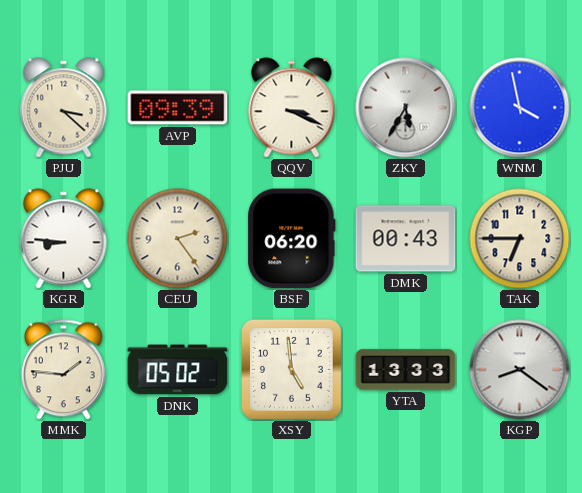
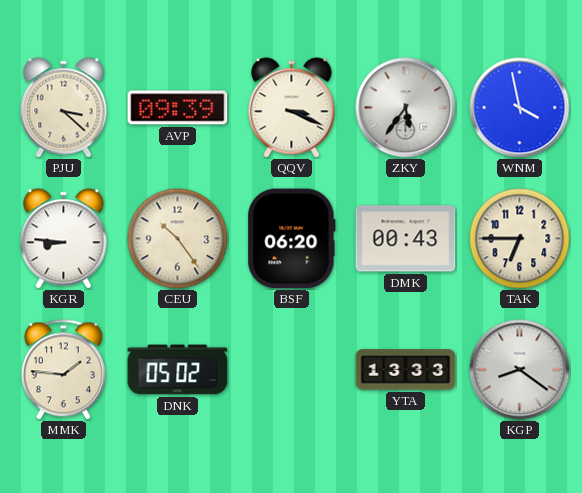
ZKY: 5:35 -> 5:36 (406, 108)
CEU: 2:24 -> 10:24 (178, 239)
XSY: 4:59 -> none (291, 369)
